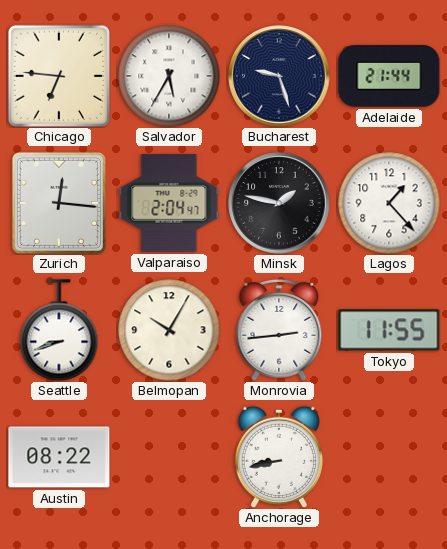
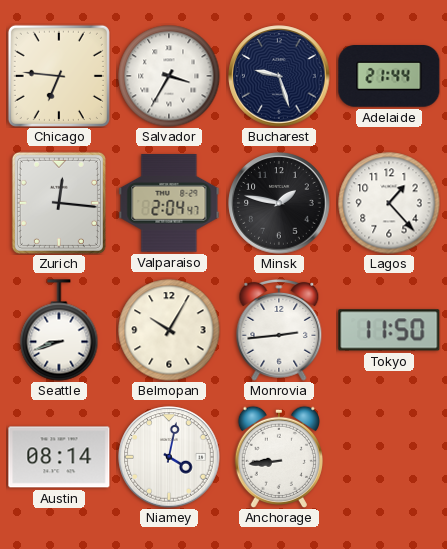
Salvador: 5:35 -> 3:35 (169, 76)
Tokyo: 11:55 -> 11:50 (389, 330)
Austin: 08:22 -> 08:14 (59, 457)
Niamey: none -> 4:02 (169, 457)
Anchorage: 8:43 -> 8:44 (279, 456)
